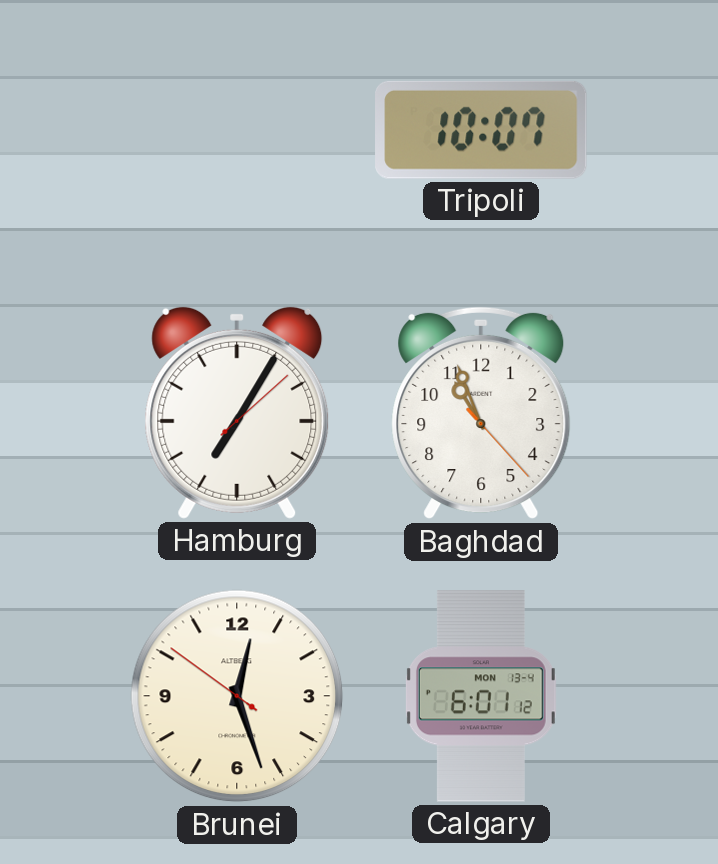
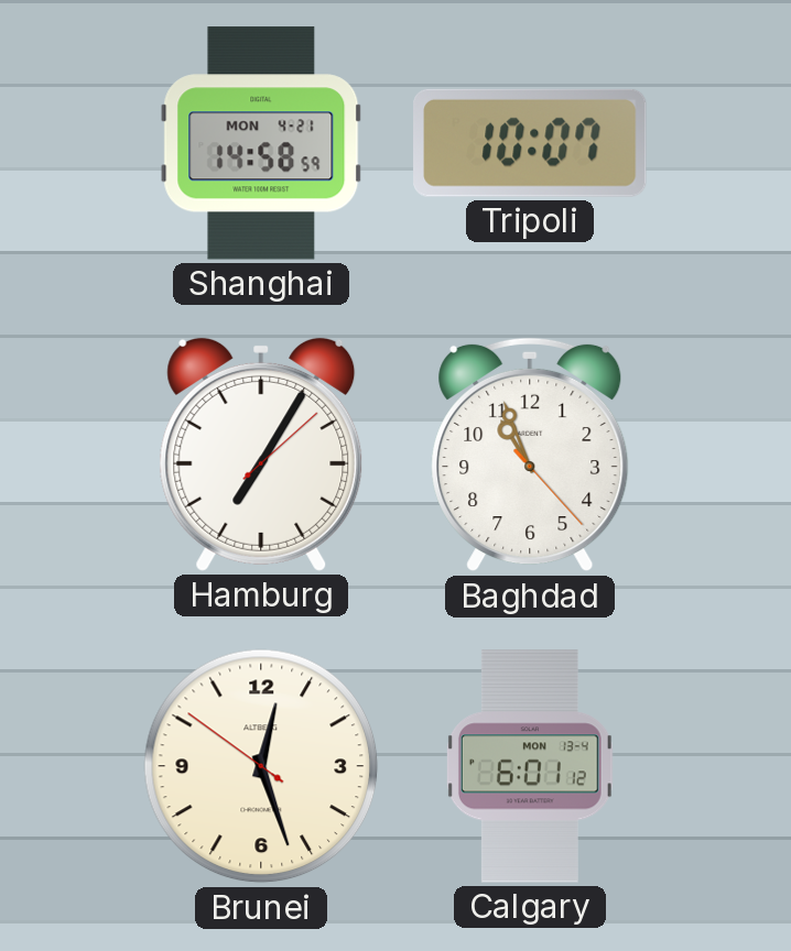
Shanghai: none -> 14:58 (261, 143)
